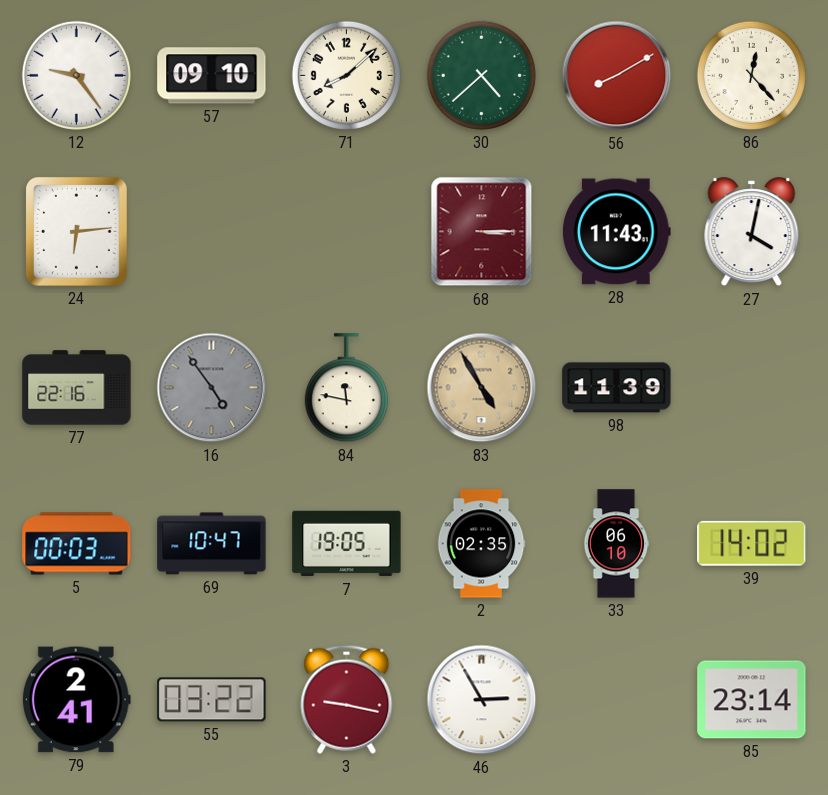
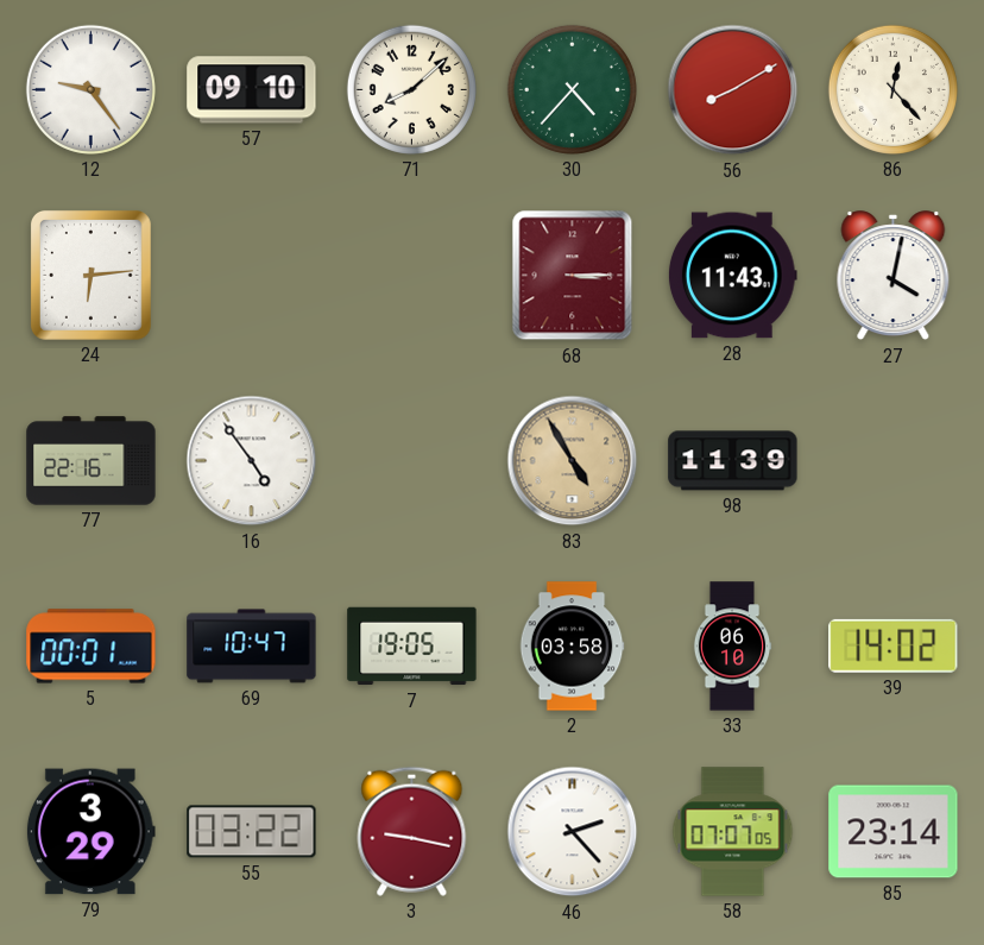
30: 4:38 -> 4:37 (572, 89)
16 dial: grey -> white (252, 461)
84: 11:47 -> none (346, 388)
5: 00:03 -> 00:01 (92, 647)
2: 02:35 -> 03:58 (572, 647)
79: 2:41 -> 3:29 (90, 832)
46: 2:55 -> 2:23 (573, 832)
58: none -> 07:07 (733, 832)
